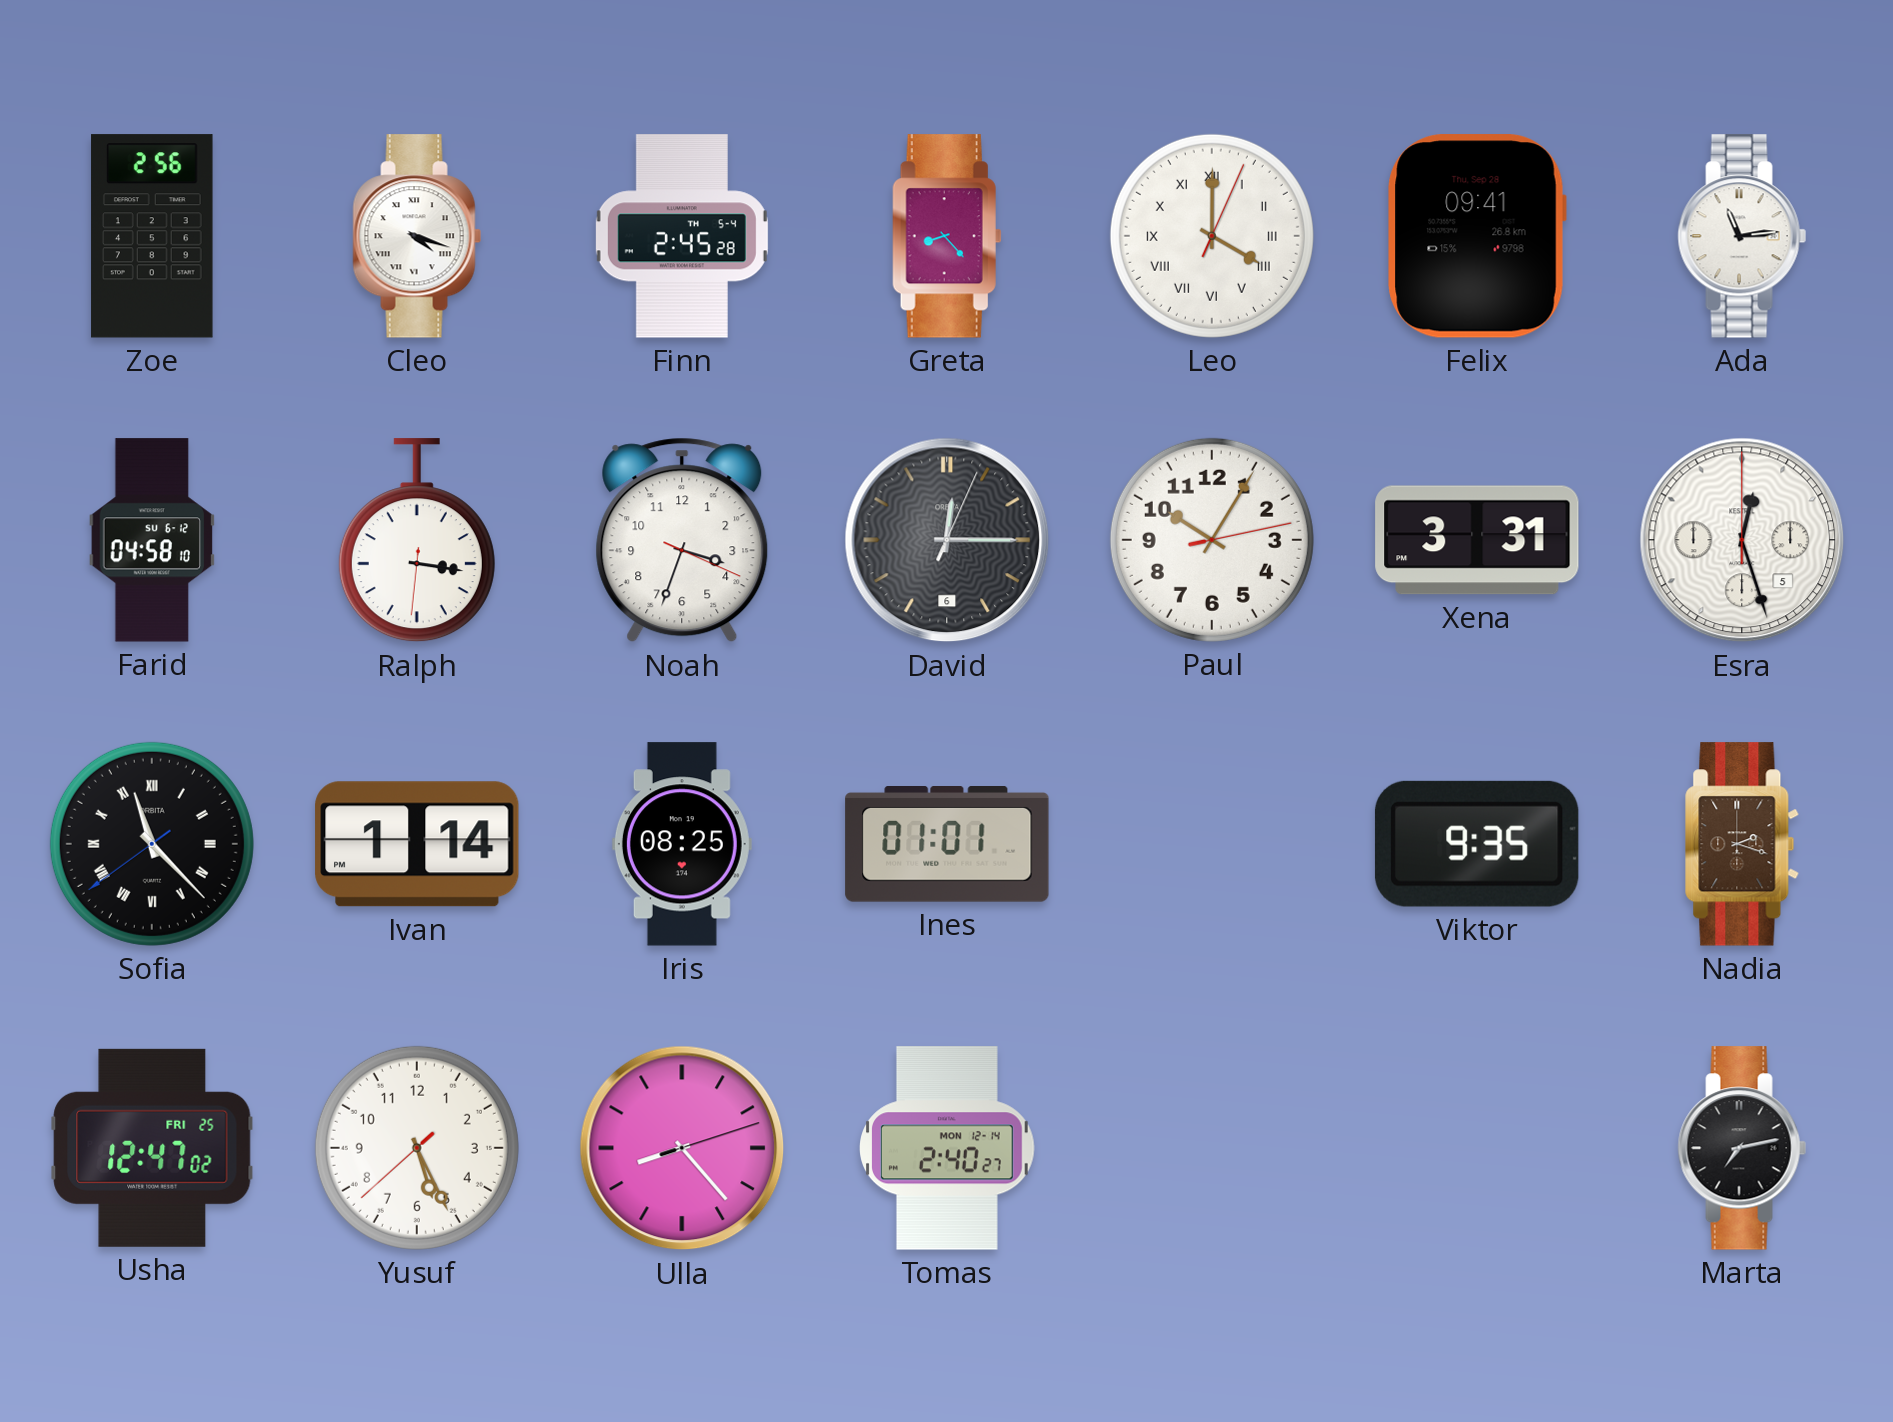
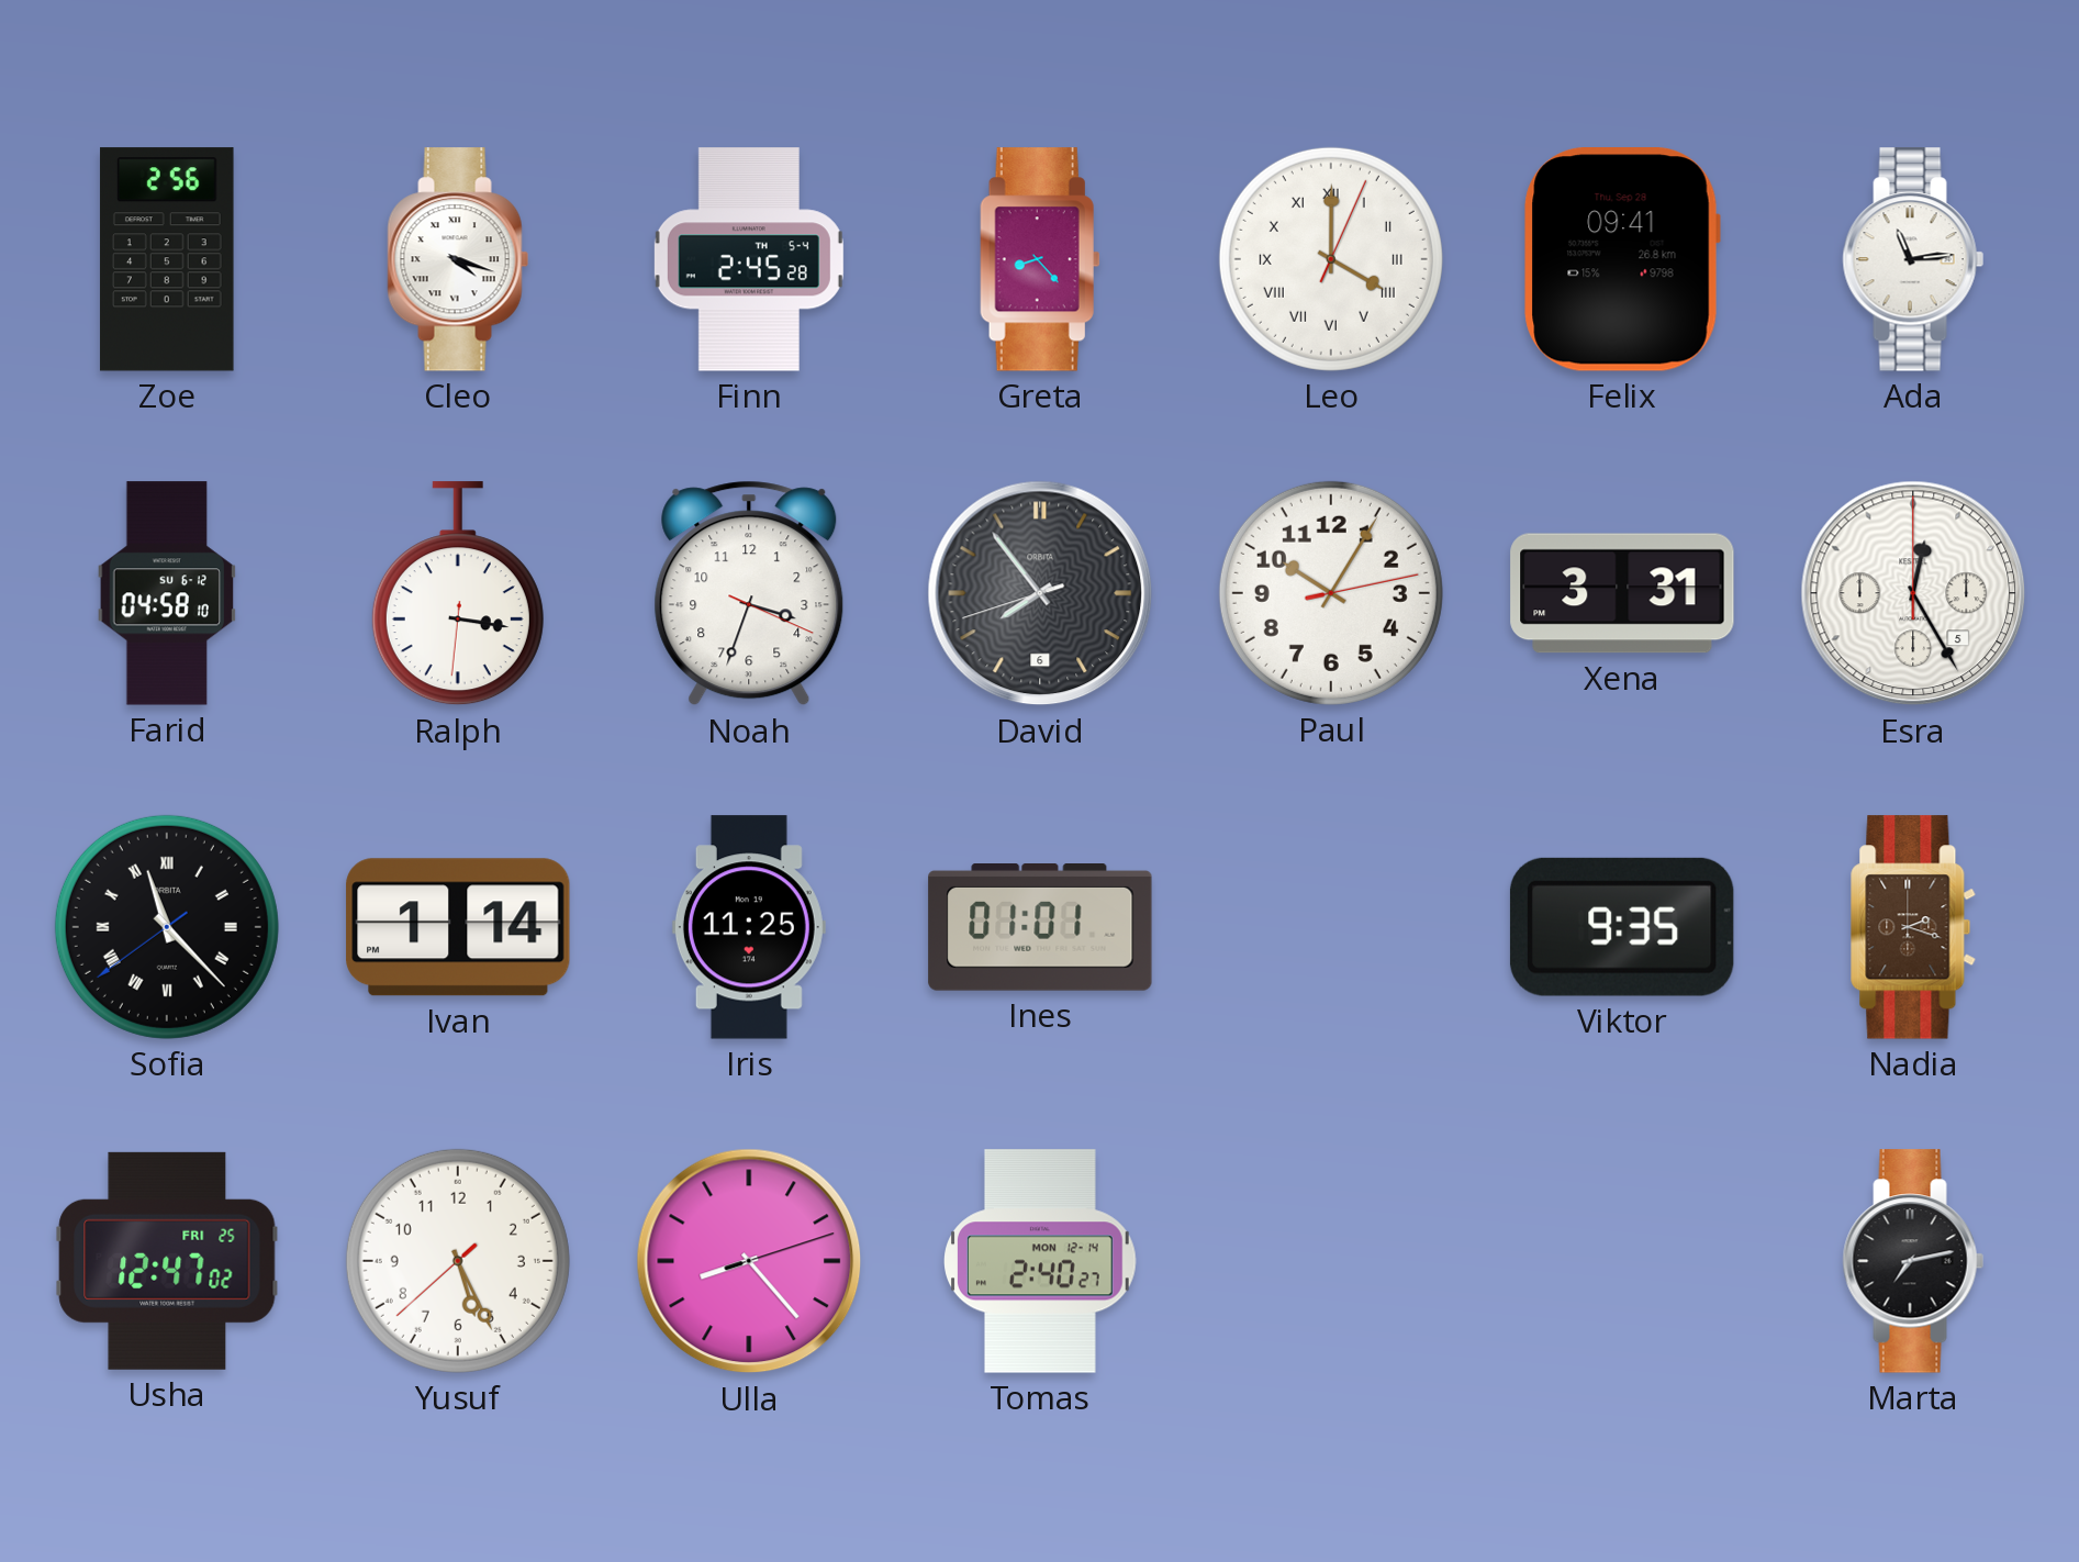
David: 12:15 -> 7:53 (1040, 593)
Esra: 12:27 -> 12:25 (1913, 593)
Iris: 08:25 -> 11:25 (749, 927)
